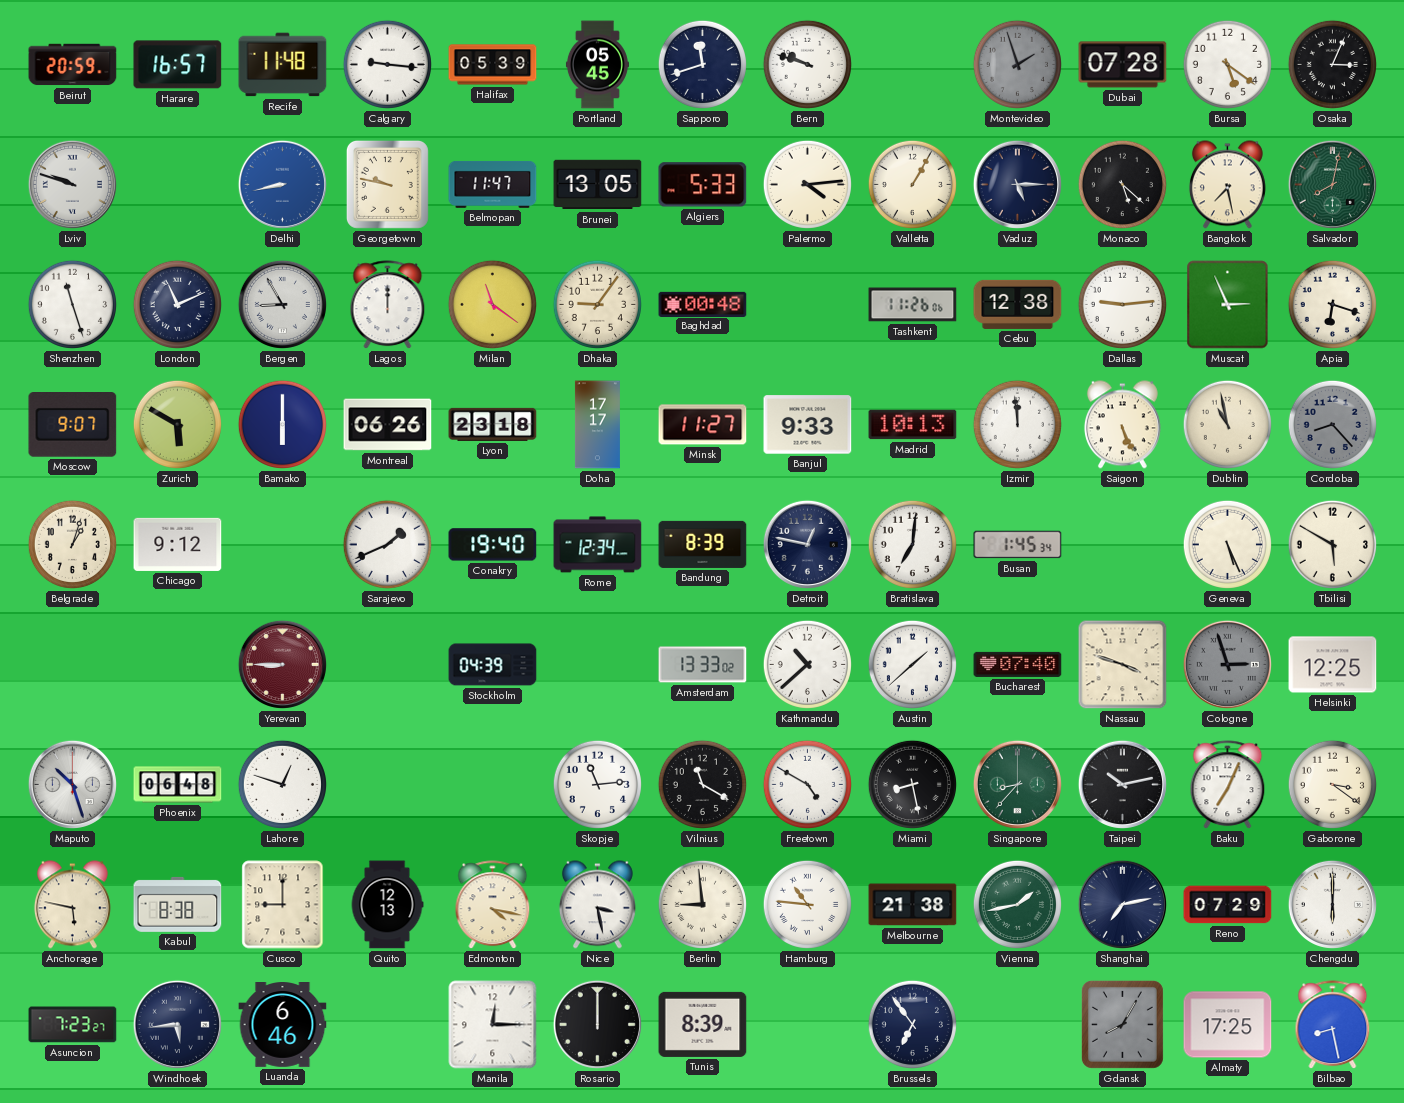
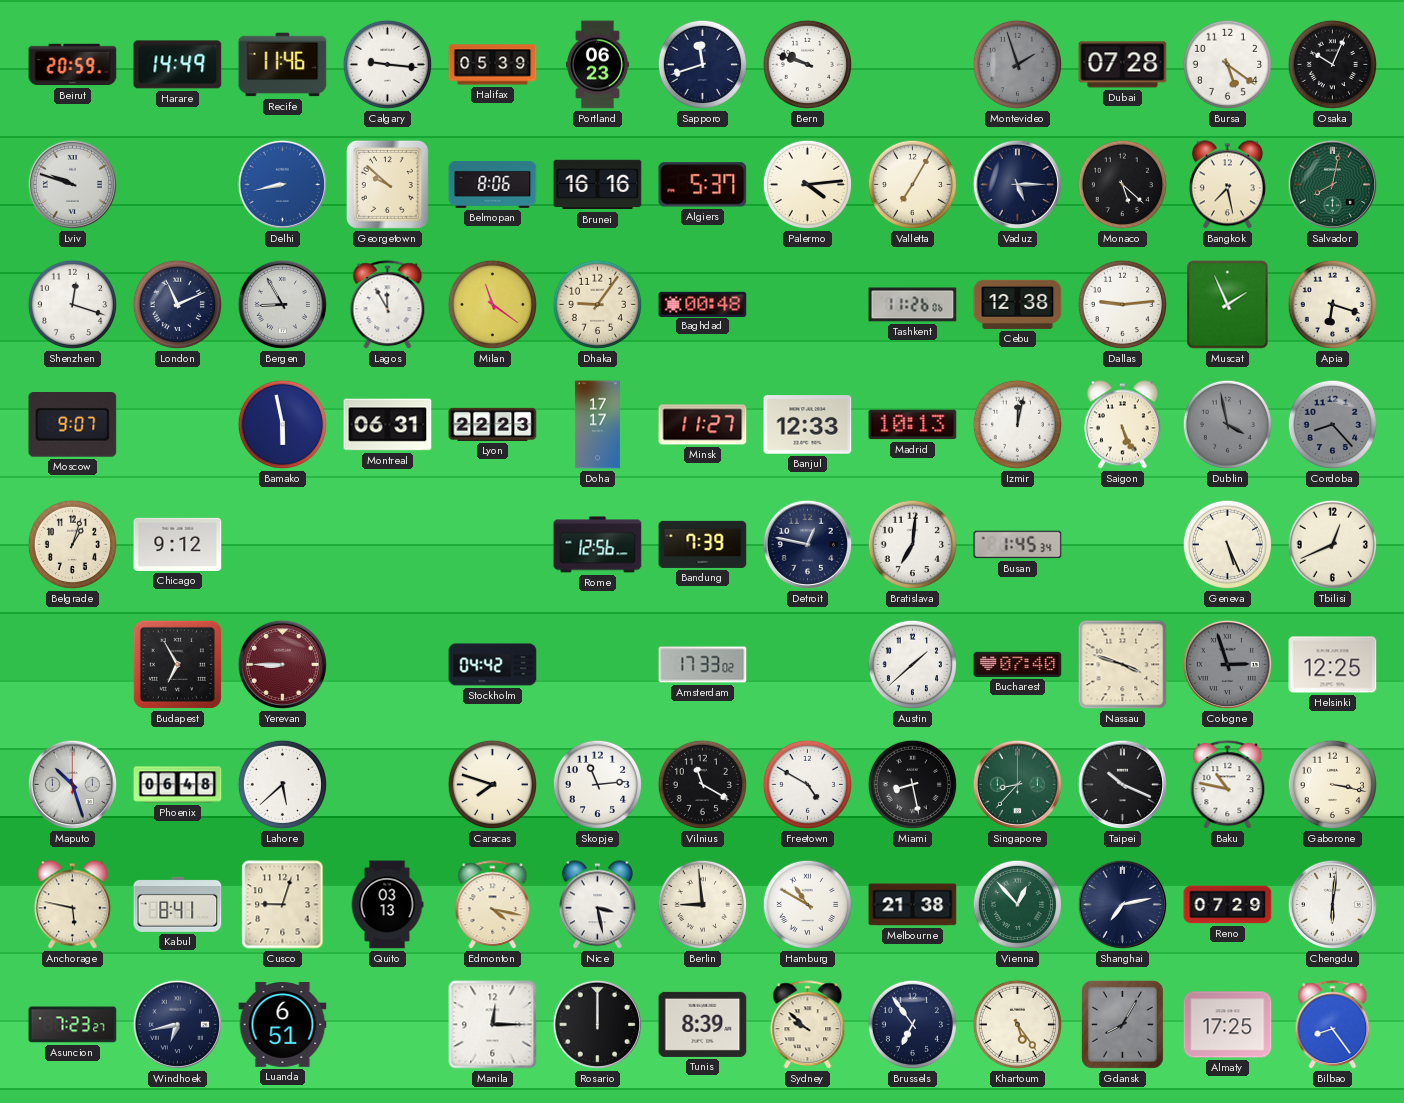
Harare: 16:57 -> 14:49 (178, 65)
Recife: 11:48 -> 11:46 (283, 65)
Portland: 05:45 -> 06:23 (597, 65)
Osaka: 3:04 -> 10:04 (1332, 64)
Georgetown: 9:47 -> 9:52 (387, 184)
Belmopan: 11:47 -> 8:06 (493, 184)
Brunei: 13:05 -> 16:16 (598, 185)
Algiers: 5:33 -> 5:37 (703, 185)
Valletta: 1:05 -> 7:05 (912, 184)
Shenzhen: 11:27 -> 12:18 (72, 304)
Lagos: 12:00 -> 11:55 (388, 305)
Muscat: 2:56 -> 1:56 (1228, 305)
Zurich: 5:50 -> none (177, 424)
Bamako: 6:00 -> 5:58 (282, 424)
Montreal: 06:26 -> 06:31 (388, 425)
Lyon: 23:18 -> 22:23 (493, 424)
Banjul: 9:33 -> 12:33 (808, 425)
Izmir: 11:59 -> 12:02 (1017, 424)
Dublin: 10:58 -> 3:58 (1227, 424)
Dublin dial: cream -> grey (1227, 424)
Sarajevo: 1:41 -> none (387, 544)
Conakry: 19:40 -> none (493, 545)
Rome: 12:34 -> 12:56 (598, 545)
Bandung: 8:39 -> 7:39 (703, 544)
Tbilisi: 5:50 -> 12:41 (1332, 544)
Budapest: none -> 6:55 (177, 664)
Stockholm: 04:39 -> 04:42 (493, 665)
Amsterdam: 13:33 -> 17:33 (703, 665)
Kathmandu: 10:38 -> none (807, 664)
Lahore: 12:48 -> 5:38 (282, 784)
Caracas: none -> 7:48 (492, 784)
Taipei: 10:13 -> 10:19 (1122, 784)
Baku: 7:04 -> 10:47 (1228, 785)
Gaborone: 3:21 -> 3:17 (1332, 784)
Kabul: 8:38 -> 8:41 (178, 904)
Cusco: 9:00 -> 9:03 (283, 905)
Quito: 12:13 -> 03:13 (387, 905)
Hamburg: 10:46 -> 10:50 (807, 904)
Vienna: 1:43 -> 12:53 (1017, 904)
Chengdu: 6:00 -> 6:01 (1332, 904)
Windhoek: 5:44 -> 6:43 (177, 1024)
Luanda: 6:46 -> 6:51 (283, 1025)
Sydney: none -> 9:52 (808, 1025)
Khartoum: none -> 5:24 (1017, 1024)
Bilbao: 8:28 -> 8:24 (1333, 1025)
